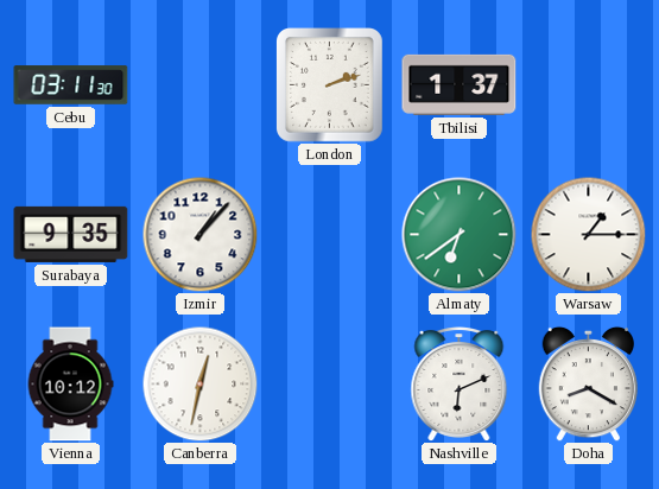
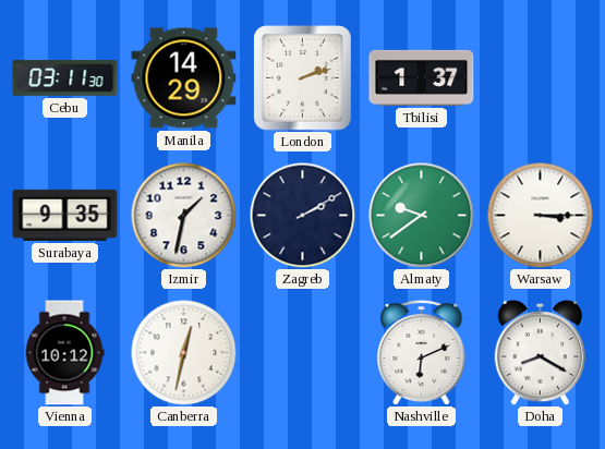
Manila: none -> 14:29 (184, 78)
Izmir: 1:07 -> 1:32 (183, 215)
Zagreb: none -> 2:10 (302, 215)
Almaty: 6:39 -> 9:39 (422, 216)
Warsaw: 1:15 -> 3:15 (540, 215)
